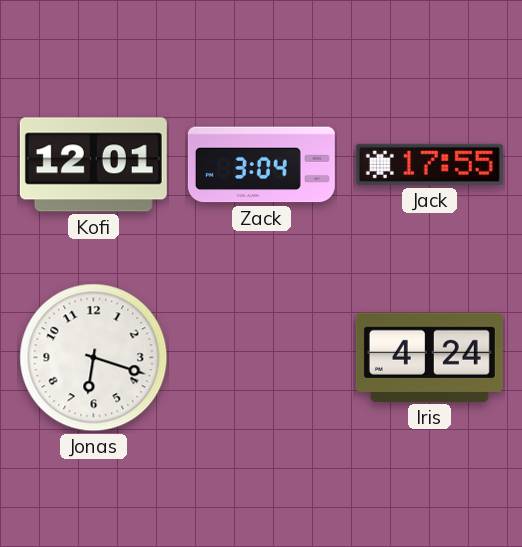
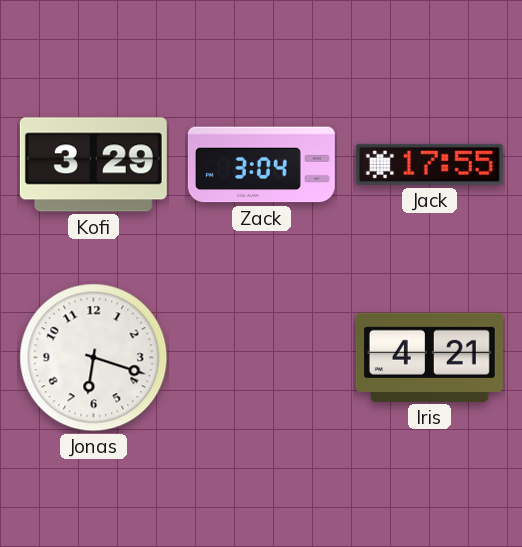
Kofi: 12:01 -> 3:29 (93, 165)
Iris: 4:24 -> 4:21 (429, 357)
